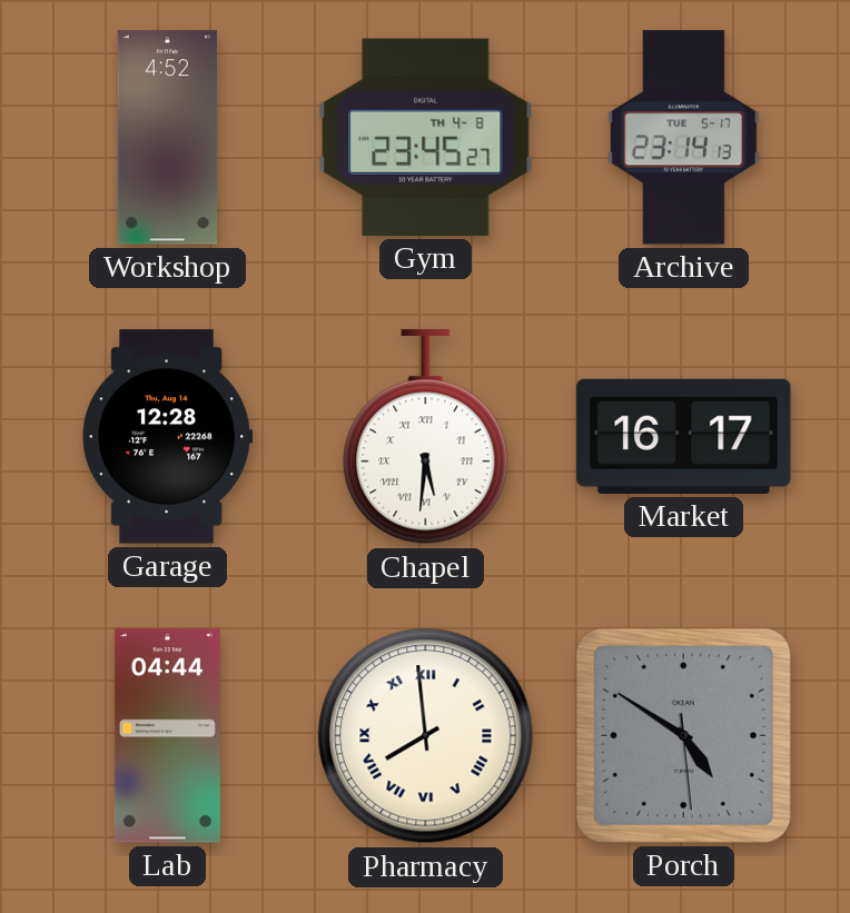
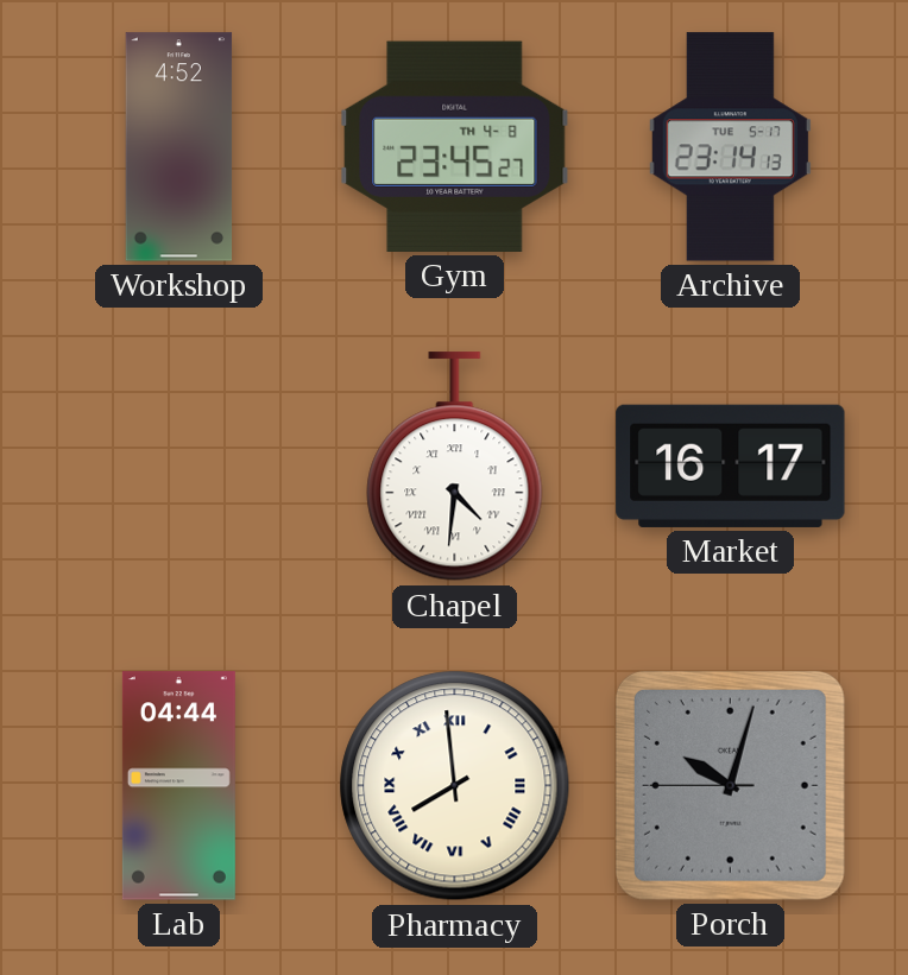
Garage: 12:28 -> none (167, 437)
Chapel: 5:31 -> 4:31 (455, 467)
Porch: 4:50 -> 10:02 (730, 785)
